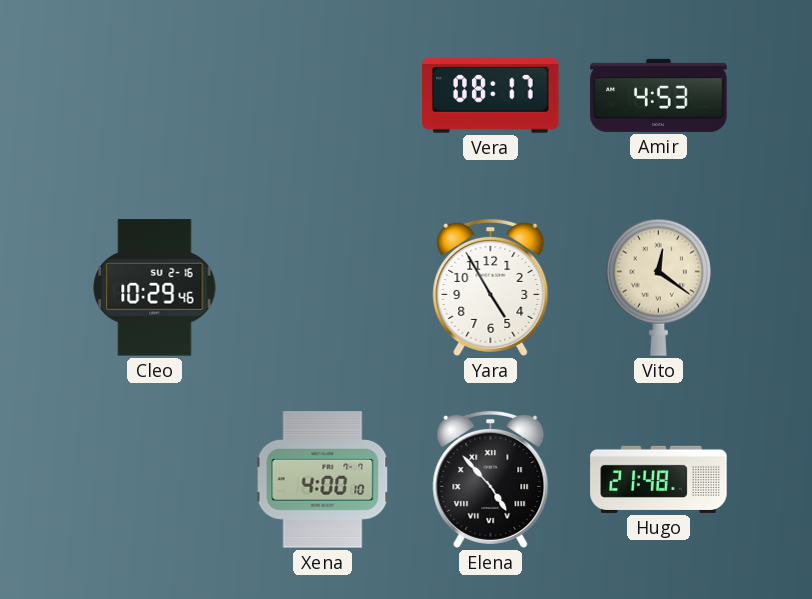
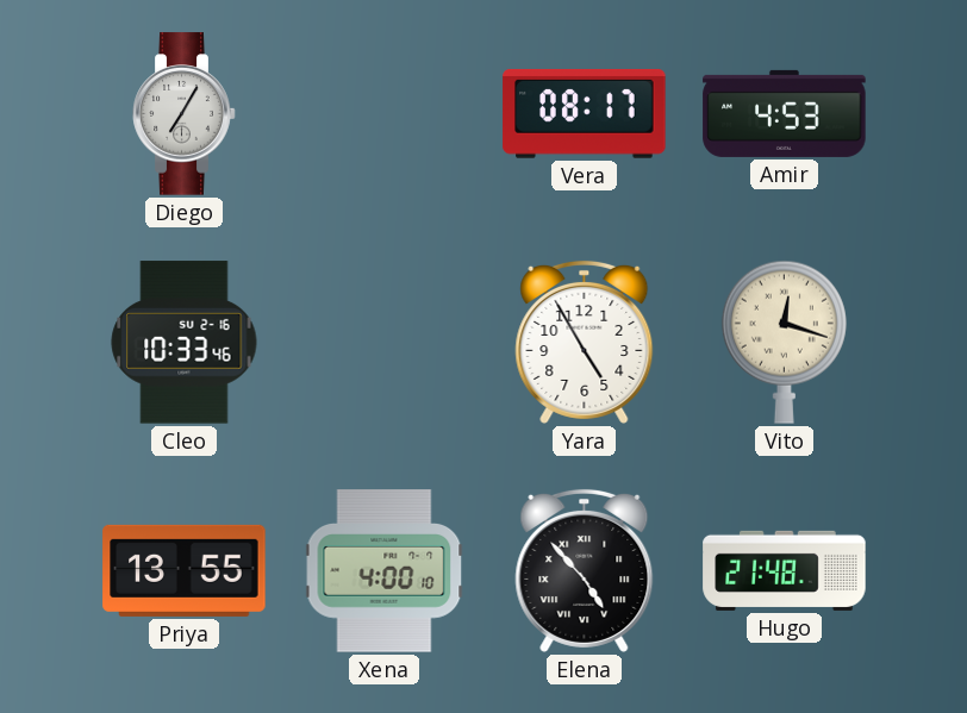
Diego: none -> 7:05 (185, 114)
Cleo: 10:29 -> 10:33 (185, 343)
Vito: 12:21 -> 12:18 (784, 342)
Priya: none -> 13:55 (185, 570)
